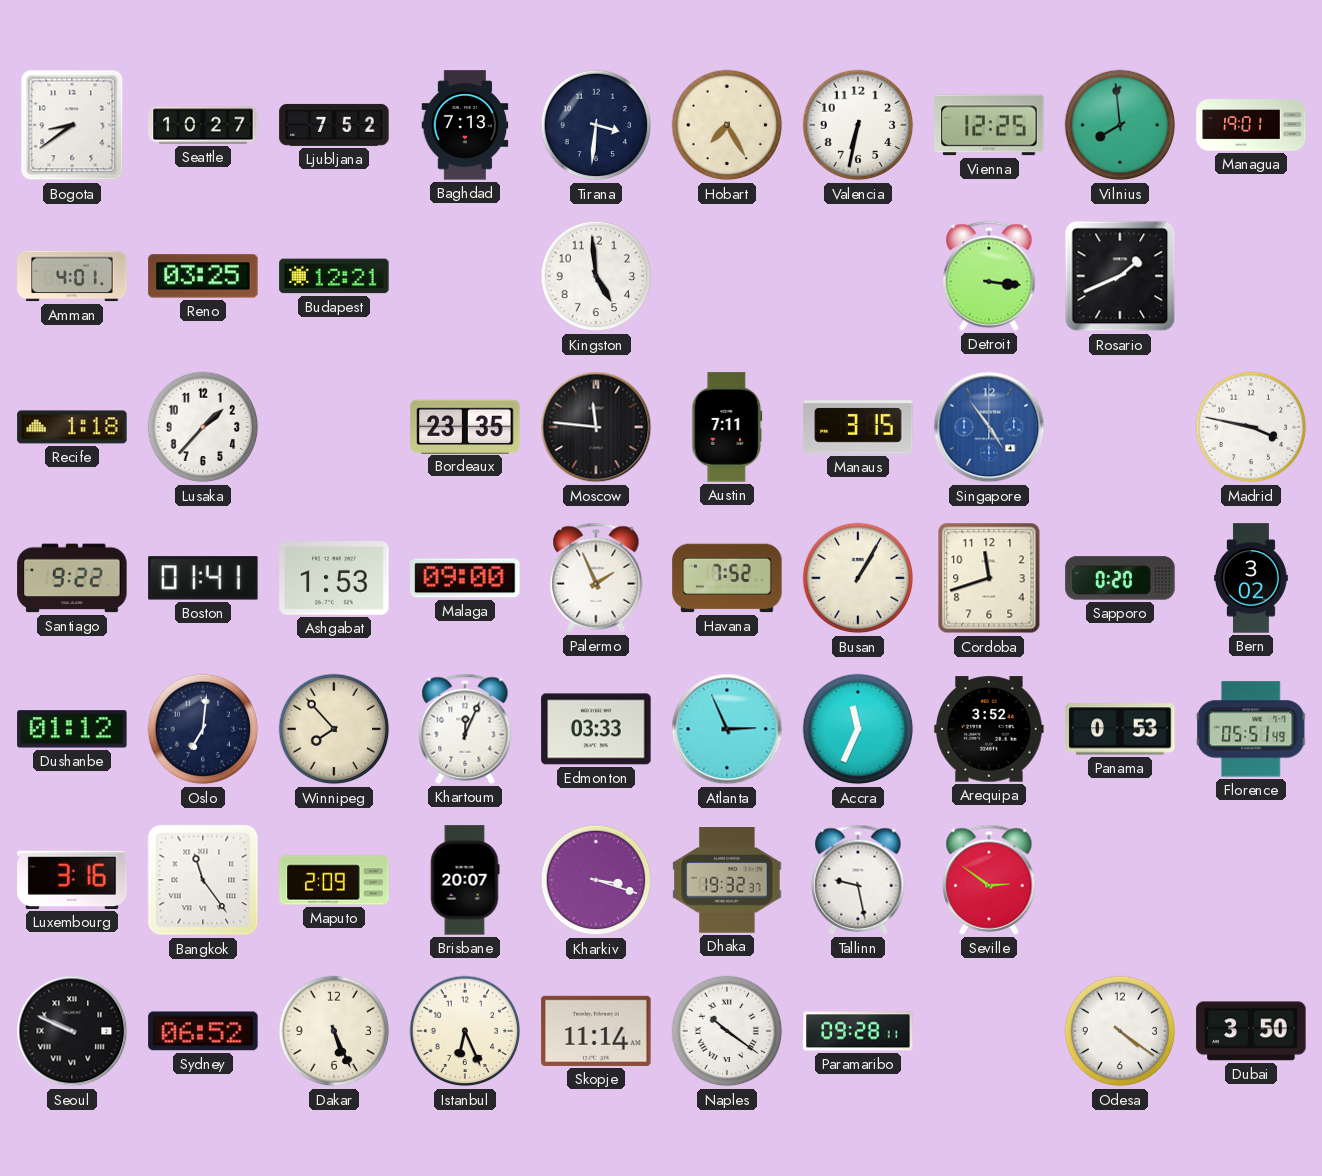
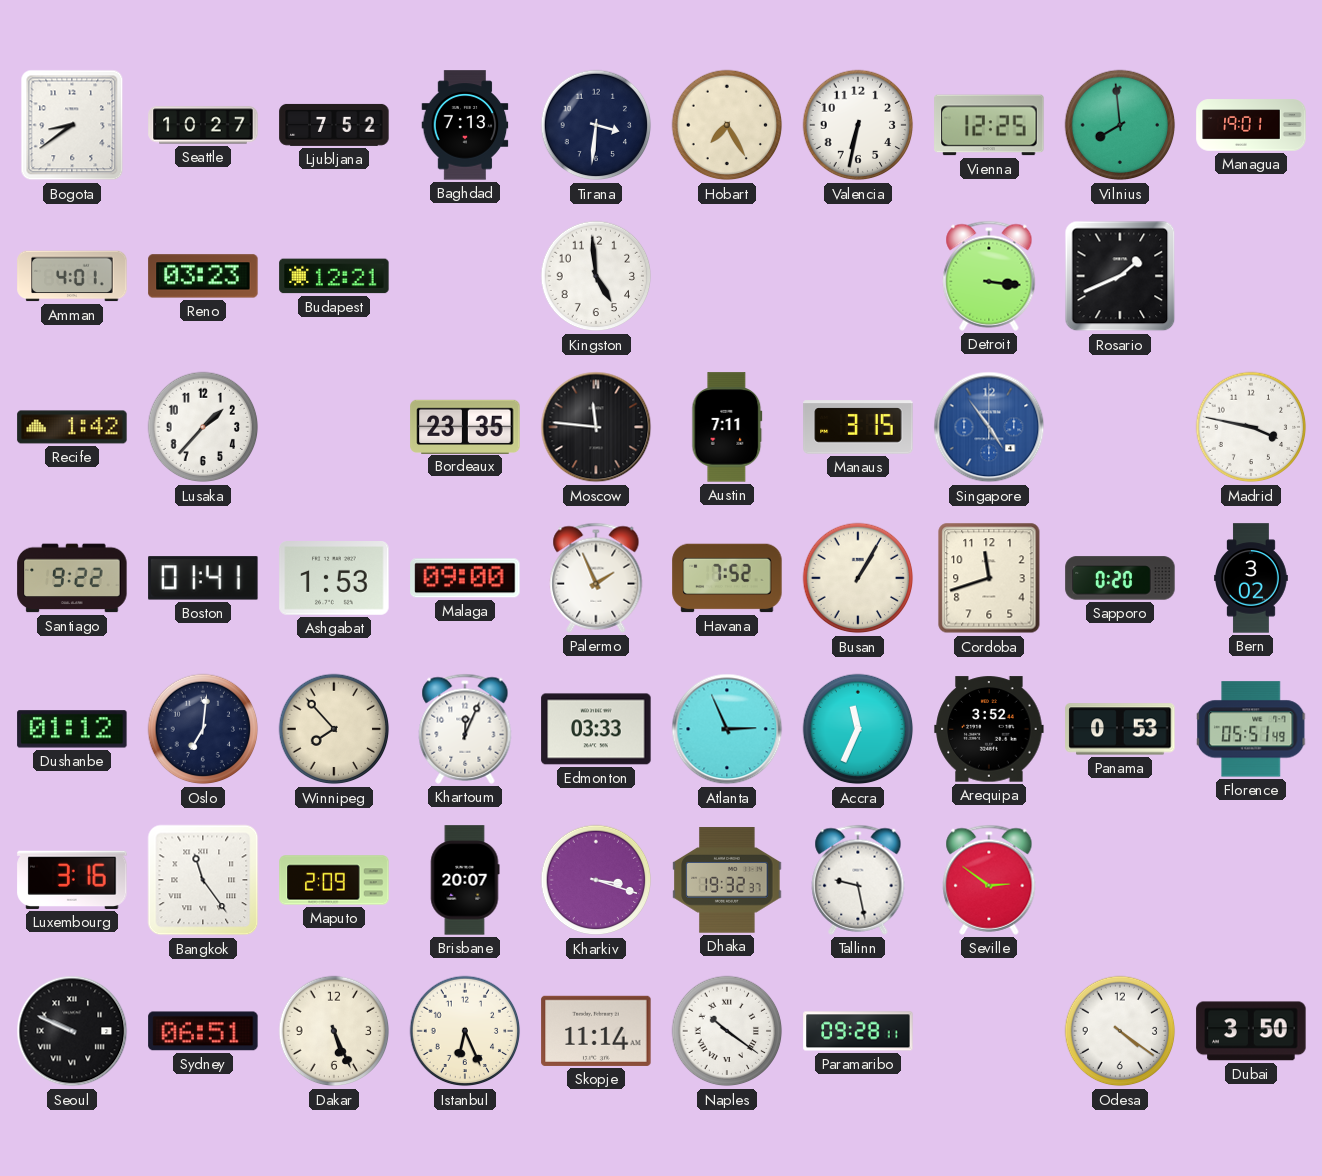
Reno: 03:25 -> 03:23 (203, 276)
Recife: 1:18 -> 1:42 (72, 427)
Sydney: 06:52 -> 06:51 (203, 1031)
